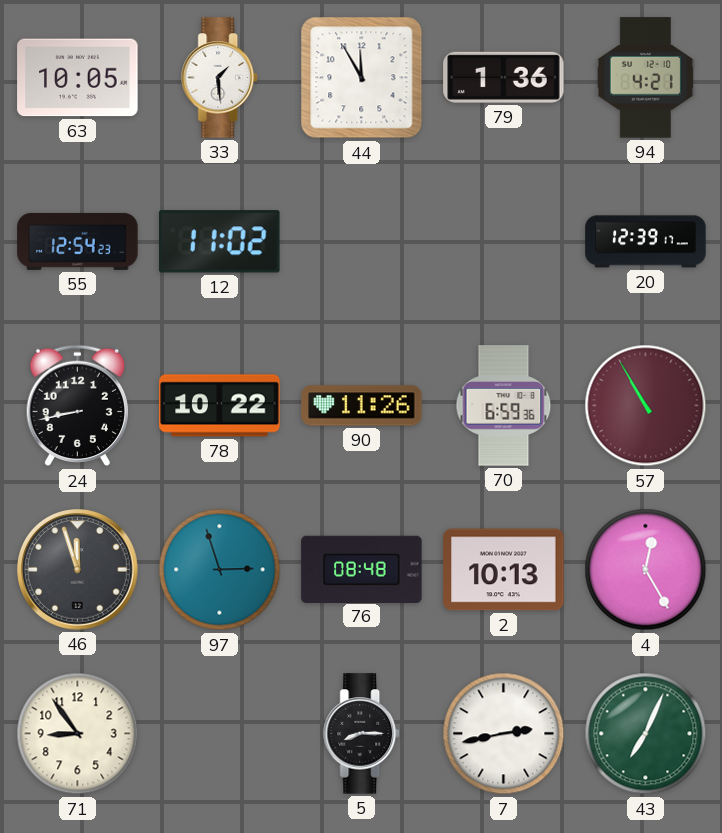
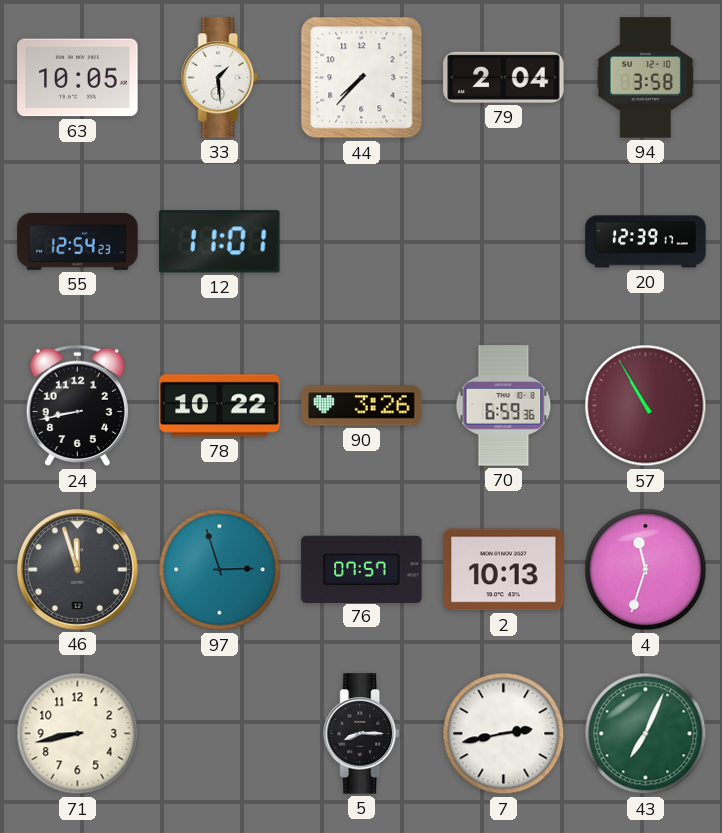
44: 11:55 -> 7:37 (362, 78)
79: 1:36 -> 2:04 (504, 77)
94: 4:21 -> 3:58 (645, 78)
12: 11:02 -> 11:01 (220, 242)
90: 11:26 -> 3:26 (362, 406)
76: 08:48 -> 07:57 (362, 569)
4: 12:25 -> 11:33 (646, 570)
71: 8:54 -> 8:43 (78, 734)
